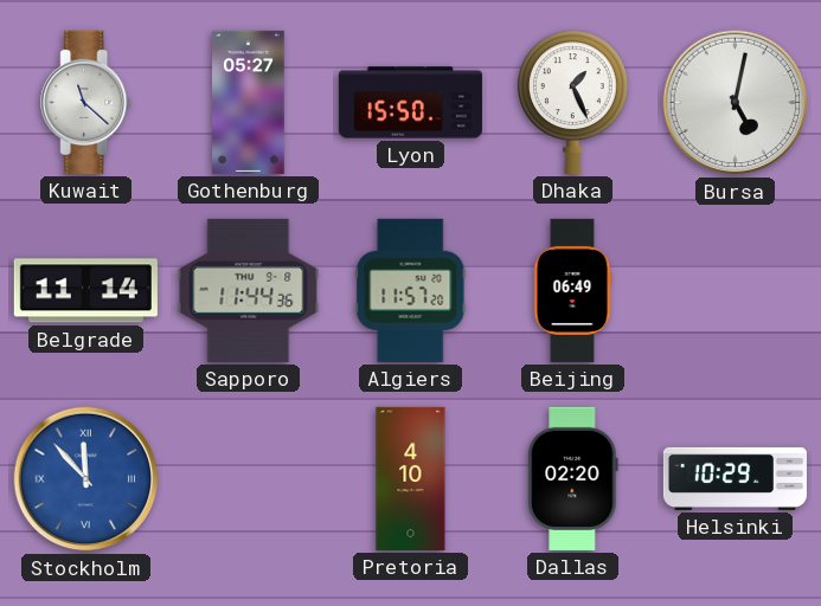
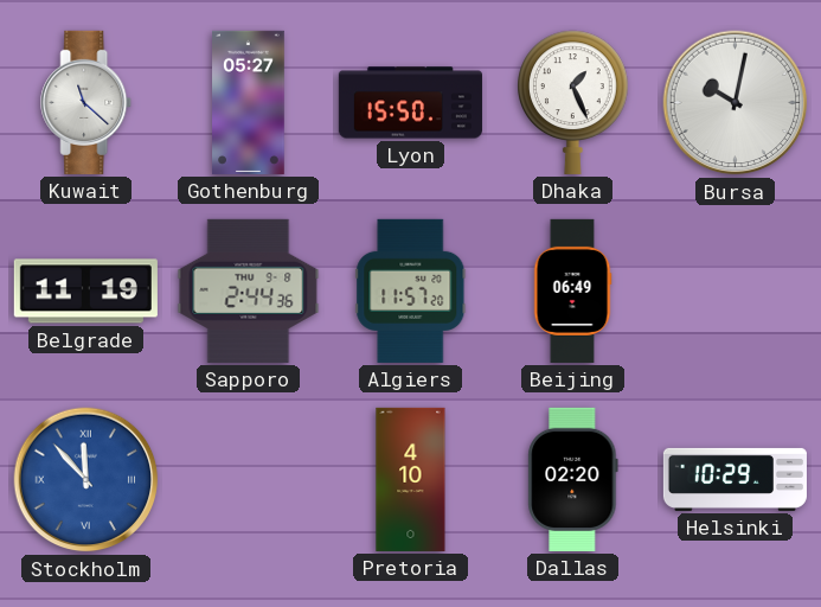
Bursa: 5:02 -> 10:02 (736, 103)
Belgrade: 11:14 -> 11:19 (85, 292)
Sapporo: 11:44 -> 2:44 (249, 290)
